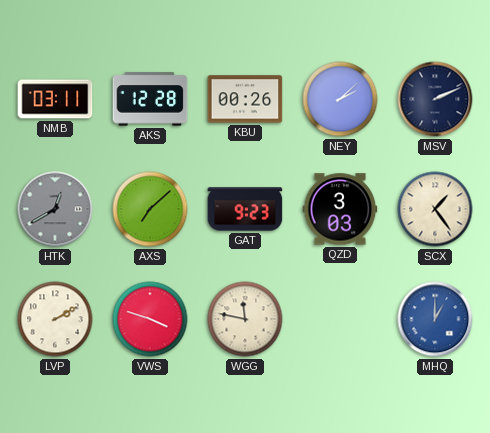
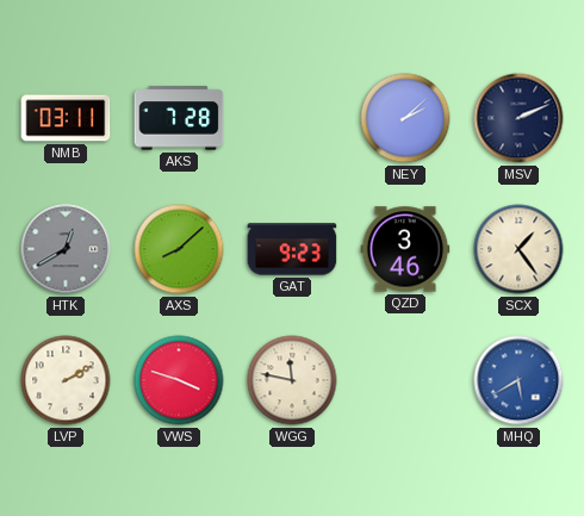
AKS: 12:28 -> 7:28 (179, 118)
KBU: 00:26 -> none (245, 99)
AXS: 7:08 -> 8:08 (179, 249)
QZD: 3:03 -> 3:46 (405, 249)
MHQ: 1:00 -> 5:40 (518, 380)
